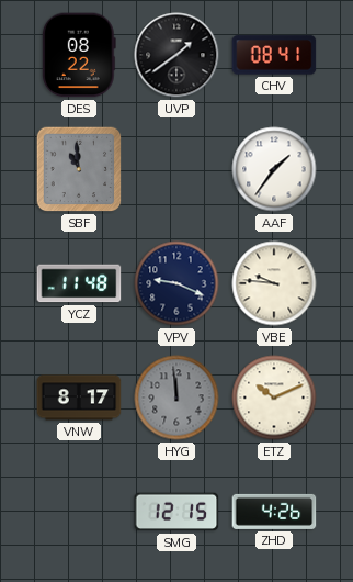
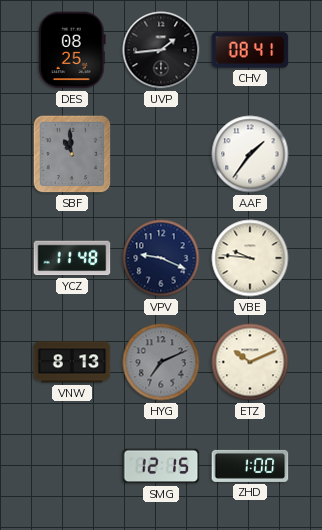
DES: 08:22 -> 08:25 (72, 50)
UVP: 1:39 -> 1:44 (161, 50)
VNW: 8:17 -> 8:13 (72, 362)
HYG: 11:59 -> 7:11 (161, 362)
ZHD: 4:26 -> 1:00 (250, 466)
